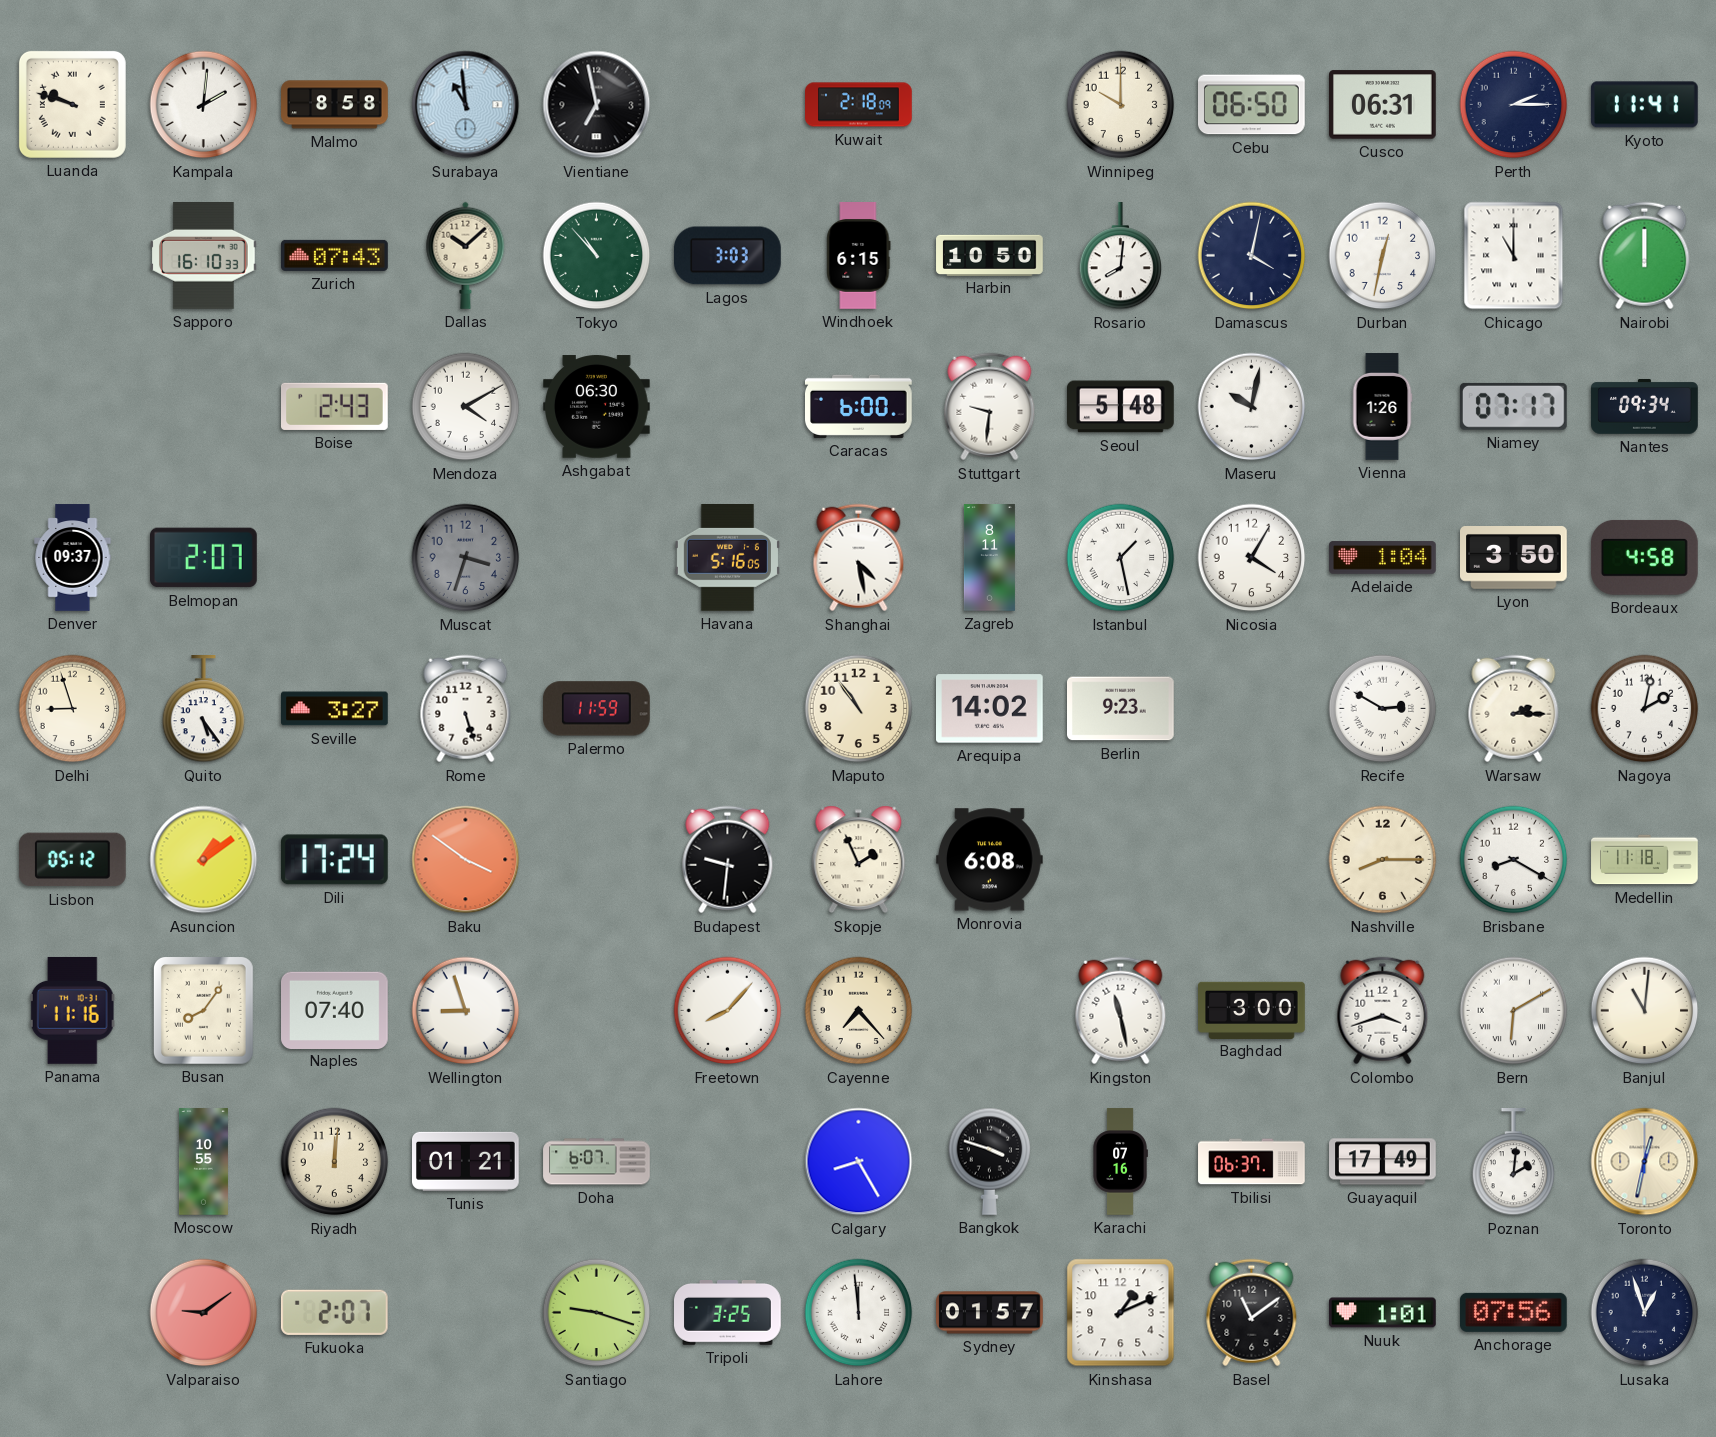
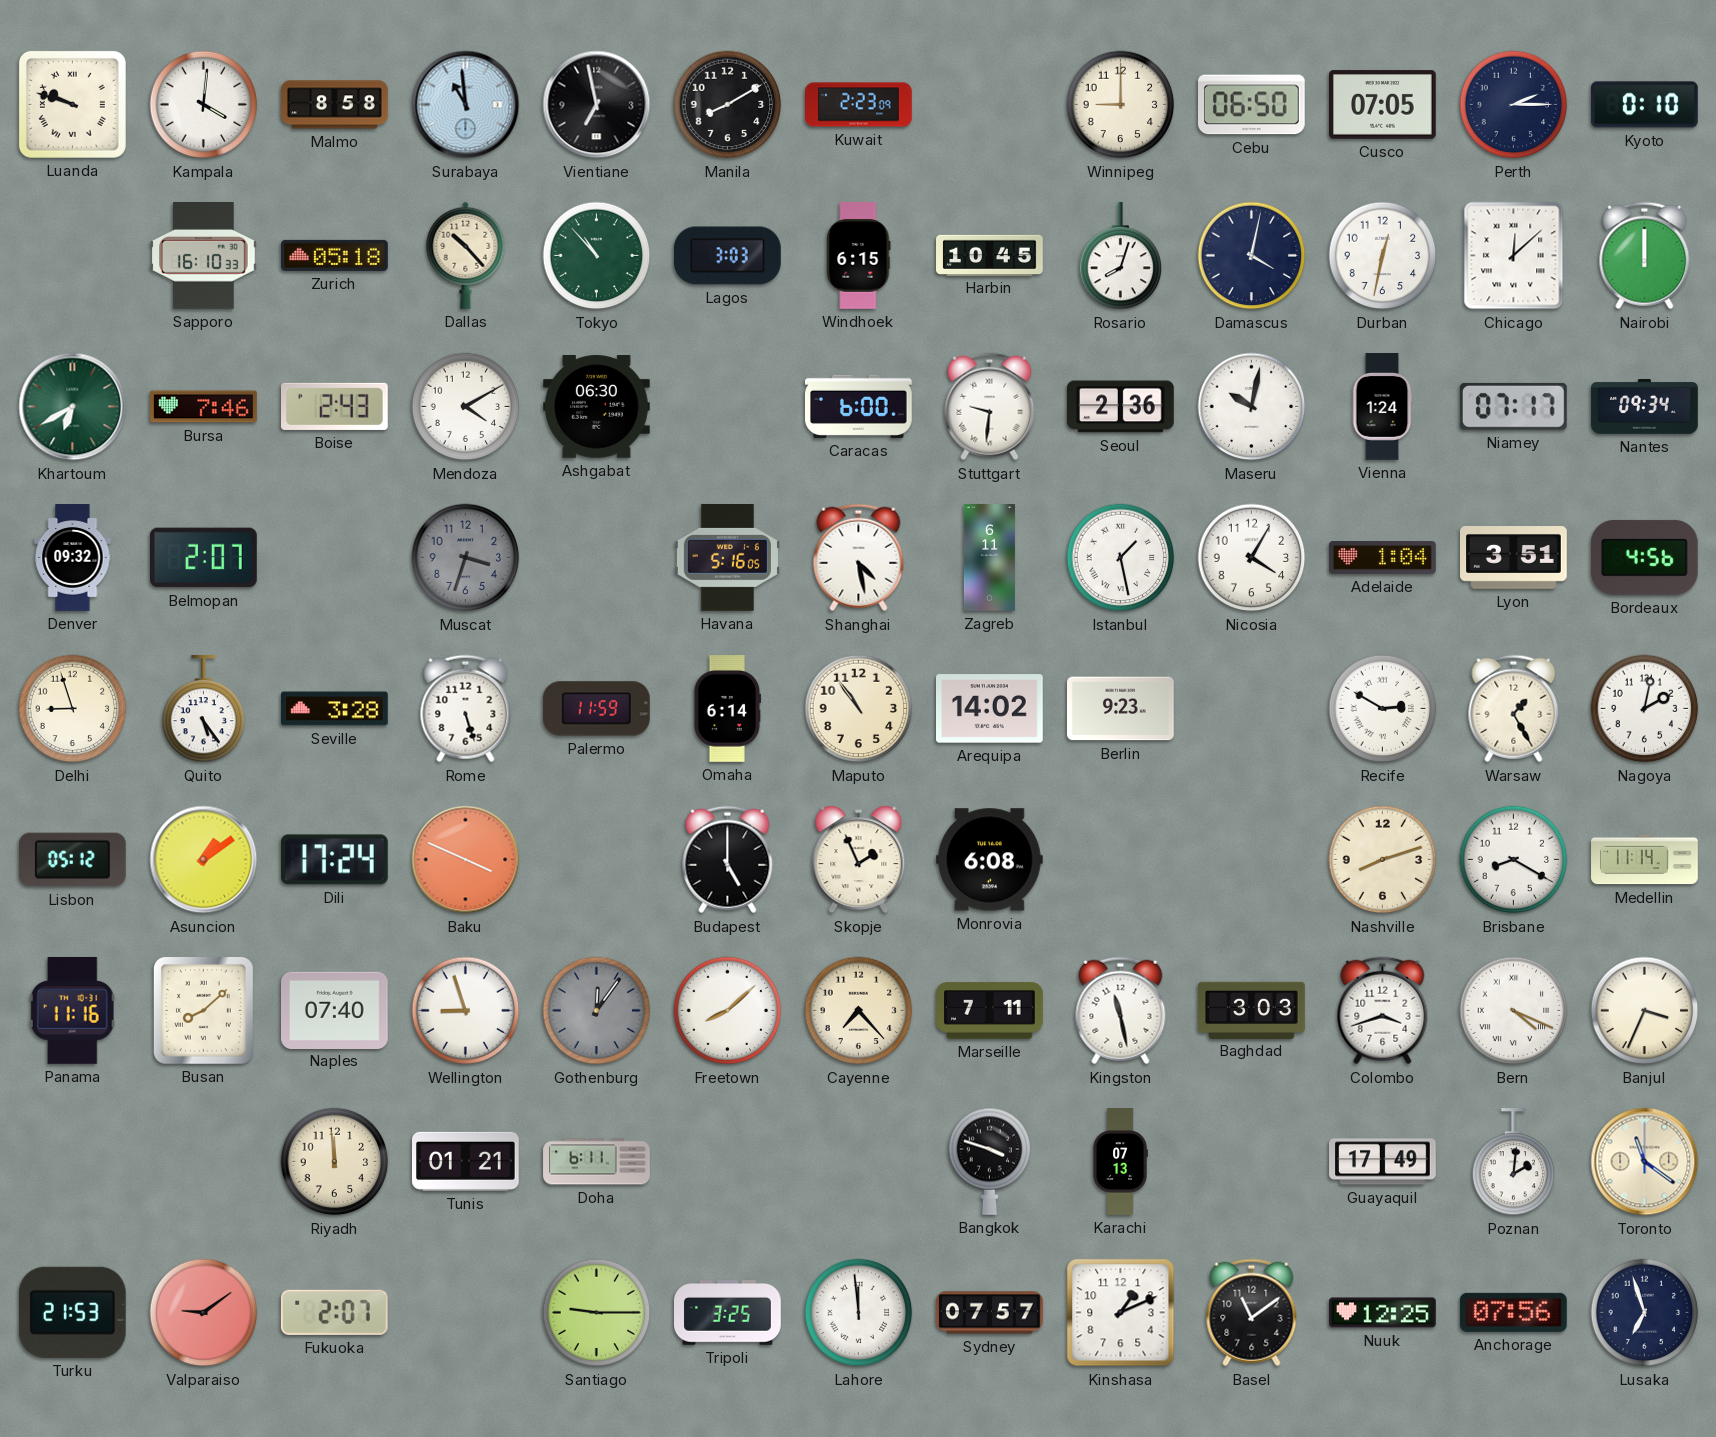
Kampala: 2:01 -> 4:01 (204, 105)
Manila: none -> 8:10 (728, 105)
Kuwait: 2:18 -> 2:23 (859, 105)
Winnipeg: 10:00 -> 9:00 (1121, 105)
Cusco: 06:31 -> 07:05 (1383, 105)
Kyoto: 11:41 -> 0:10 (1644, 105)
Zurich: 07:43 -> 05:18 (335, 255)
Dallas: 10:08 -> 10:23 (466, 255)
Harbin: 10:50 -> 10:45 (990, 255)
Rosario: 8:01 -> 8:03 (1121, 257)
Chicago: 11:00 -> 12:08 (1514, 256)
Khartoum: none -> 6:40 (73, 407)
Bursa: none -> 7:46 (204, 407)
Seoul: 5:48 -> 2:36 (1121, 407)
Vienna: 1:26 -> 1:24 (1382, 407)
Denver: 09:37 -> 09:32 (73, 558)
Zagreb: 8:11 -> 6:11 (989, 558)
Lyon: 3:50 -> 3:51 (1514, 558)
Bordeaux: 4:58 -> 4:56 (1644, 557)
Seville: 3:27 -> 3:28 (335, 709)
Omaha: none -> 6:14 (728, 709)
Warsaw: 2:15 -> 1:25 (1514, 709)
Baku: 3:51 -> 3:49 (466, 860)
Budapest: 9:31 -> 5:00 (728, 860)
Nashville: 8:15 -> 8:12 (1383, 860)
Medellin: 11:18 -> 11:14 (1645, 860)
Busan: 8:06 -> 8:08 (203, 1010)
Gothenburg: none -> 12:06 (597, 1011)
Freetown: 8:07 -> 8:08 (728, 1011)
Marseille: none -> 7:11 (990, 1011)
Baghdad: 3:00 -> 3:03 (1252, 1010)
Bern: 6:10 -> 4:19 (1514, 1011)
Banjul: 11:01 -> 3:34 (1645, 1011)
Moscow: 10:55 -> none (203, 1162)
Riyadh: 12:01 -> 11:59 (335, 1162)
Doha: 6:07 -> 6:11 (597, 1162)
Calgary: 8:25 -> none (859, 1162)
Karachi: 07:16 -> 07:13 (1120, 1162)
Tbilisi: 06:37 -> none (1252, 1162)
Toronto: 12:32 -> 11:21 (1645, 1162)
Turku: none -> 21:53 (72, 1312)
Santiago: 9:18 -> 9:15 (597, 1313)
Sydney: 01:57 -> 07:57 (990, 1313)
Nuuk: 1:01 -> 12:25 (1383, 1313)
Lusaka: 12:57 -> 6:57 (1645, 1313)
